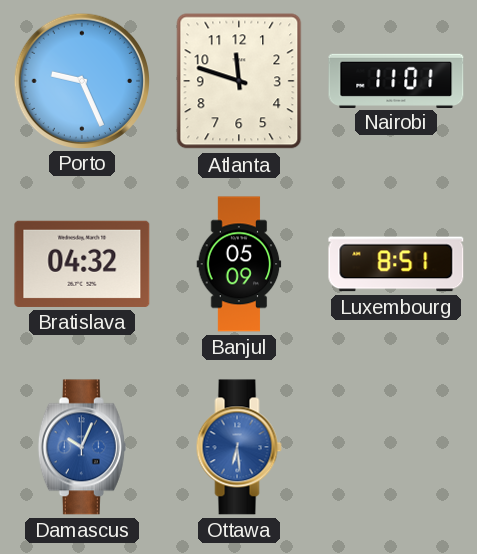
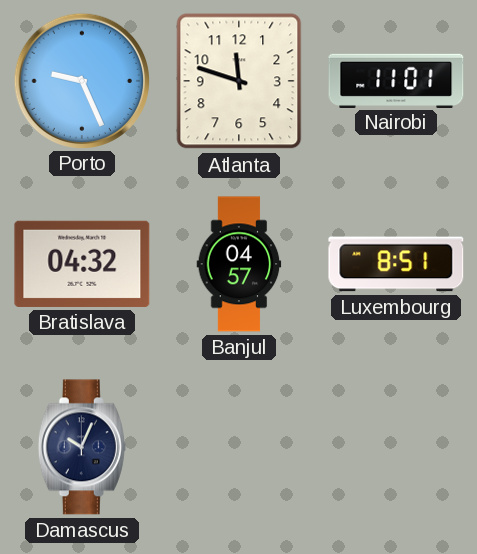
Banjul: 05:09 -> 04:57 (239, 264)
Damascus dial: blue -> navy (82, 447)
Ottawa: 6:29 -> none (239, 447)
